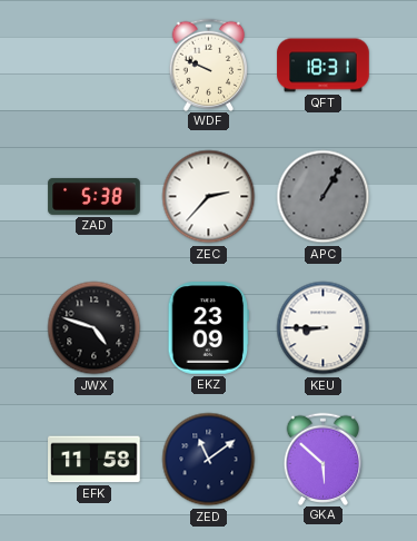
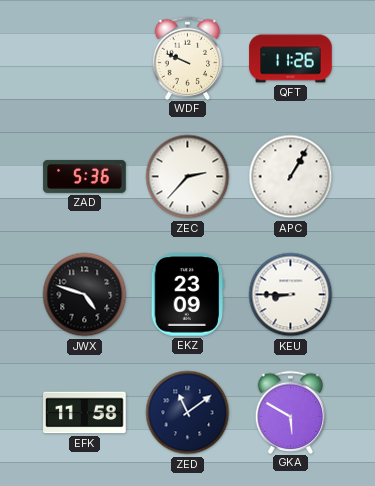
QFT: 18:31 -> 11:26 (291, 59)
ZAD: 5:38 -> 5:36 (85, 176)
APC dial: grey -> white (291, 177)
GKA: 5:52 -> 5:50 (291, 412)
